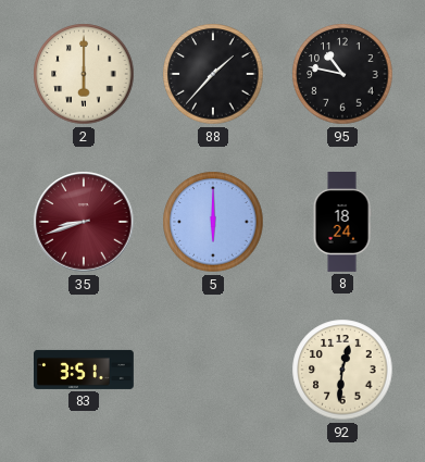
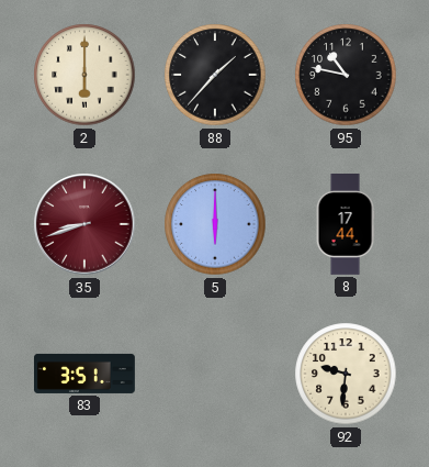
8: 18:24 -> 17:44 (346, 225)
92: 12:31 -> 9:31 (346, 374)
